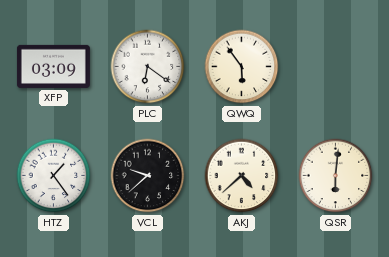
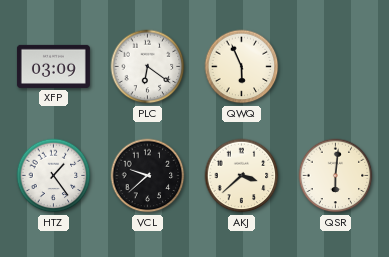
QWQ: 5:54 -> 5:56 (242, 67)
AKJ: 4:38 -> 3:38 (242, 176)
